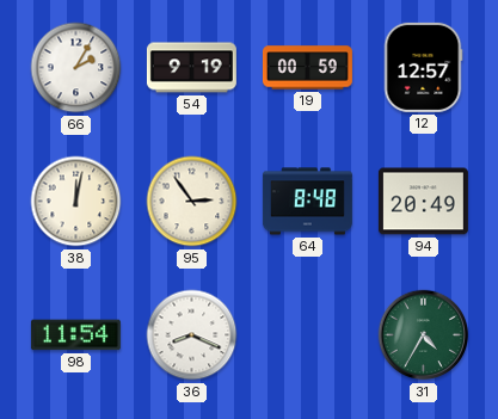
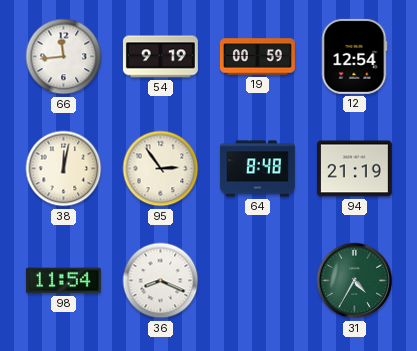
66: 2:05 -> 11:44 (64, 57)
12: 12:57 -> 12:54 (354, 56)
94: 20:49 -> 21:19 (354, 169)
